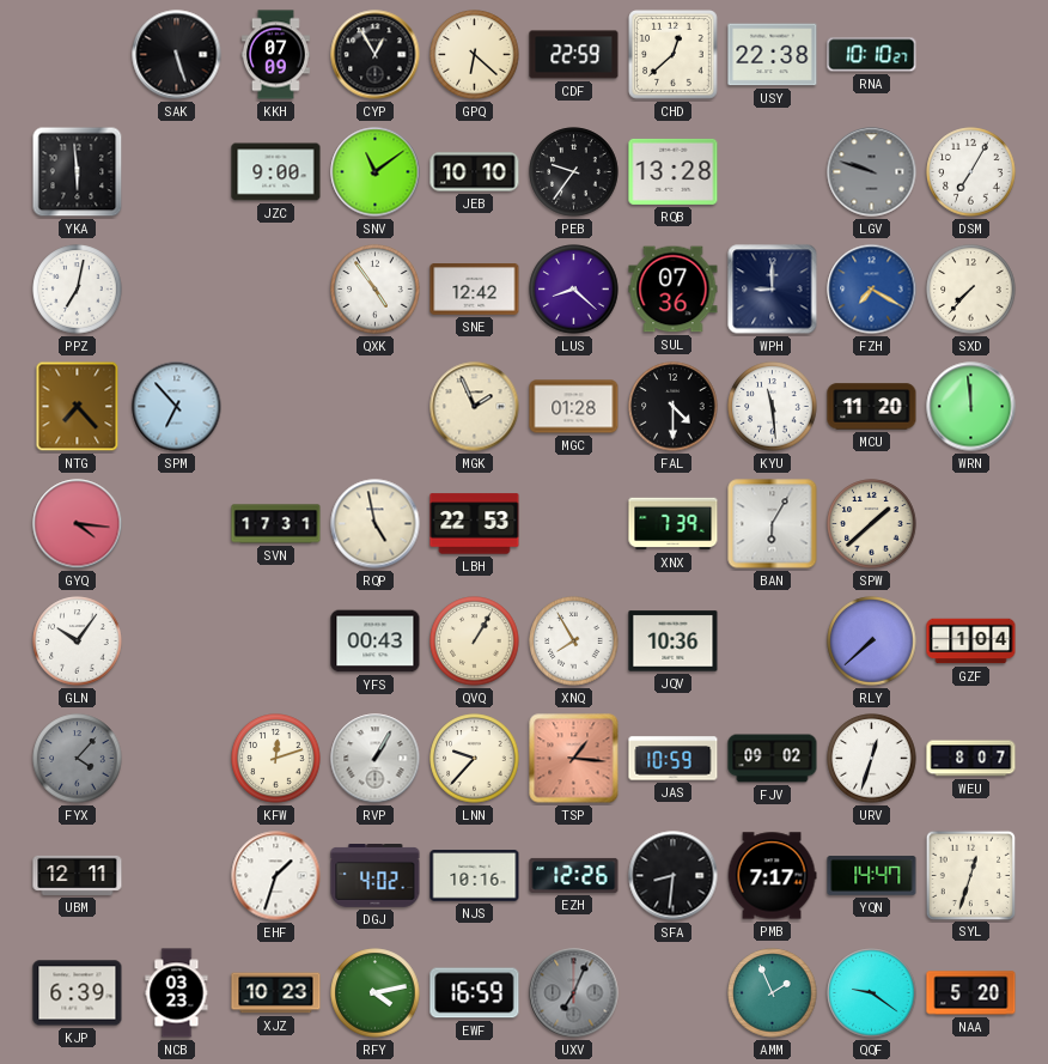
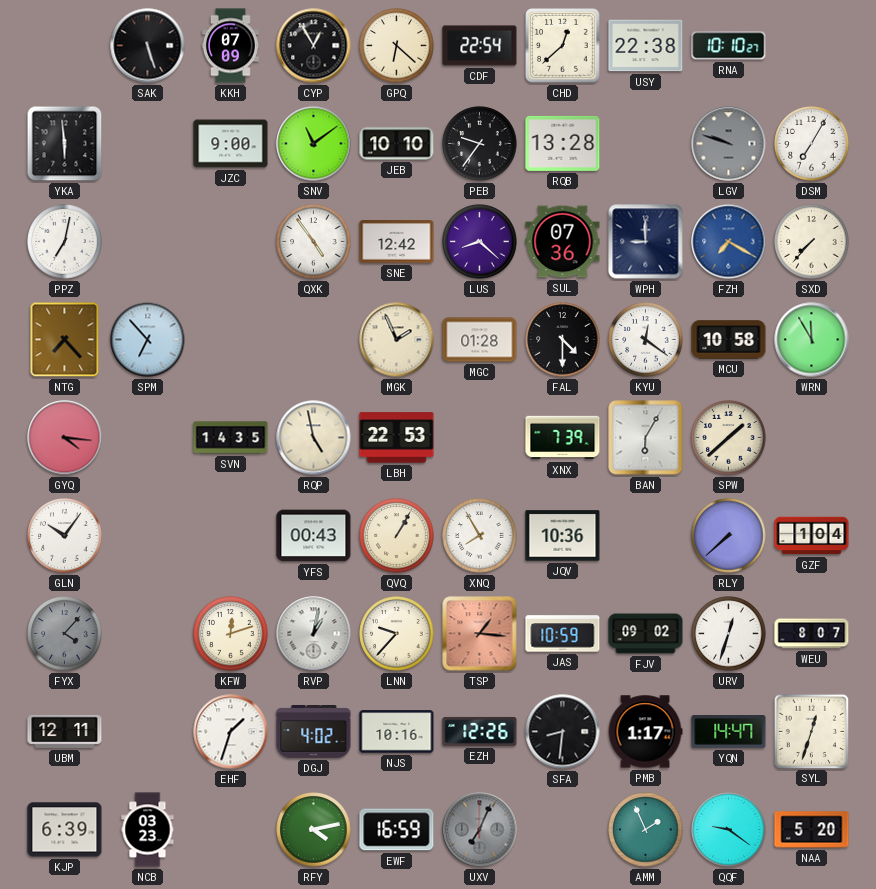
CDF: 22:59 -> 22:54 (480, 46)
KYU: 11:29 -> 12:21 (646, 340)
MCU: 11:20 -> 10:58 (729, 340)
WRN: 11:59 -> 11:55 (812, 340)
SVN: 17:31 -> 14:35 (231, 438)
RVP: 1:05 -> 1:02 (314, 634)
PMB: 7:17 -> 1:17 (645, 732)
XJZ: 10:23 -> none (276, 993)
